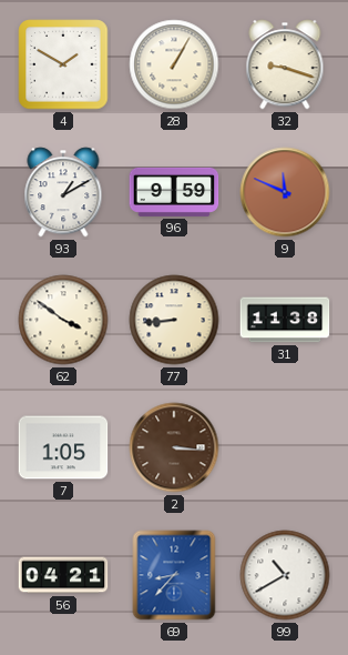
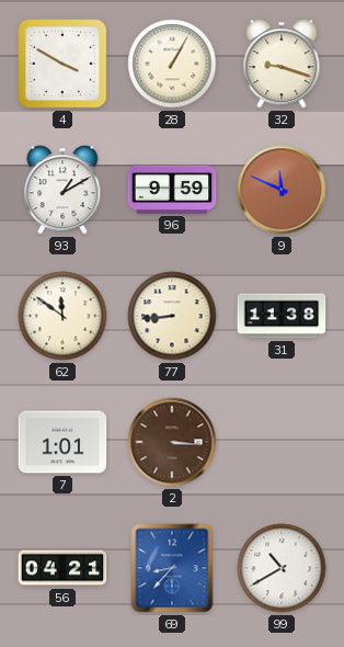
4: 1:50 -> 3:50 (62, 64)
62: 3:51 -> 11:51 (62, 316)
7: 1:05 -> 1:01 (62, 442)
